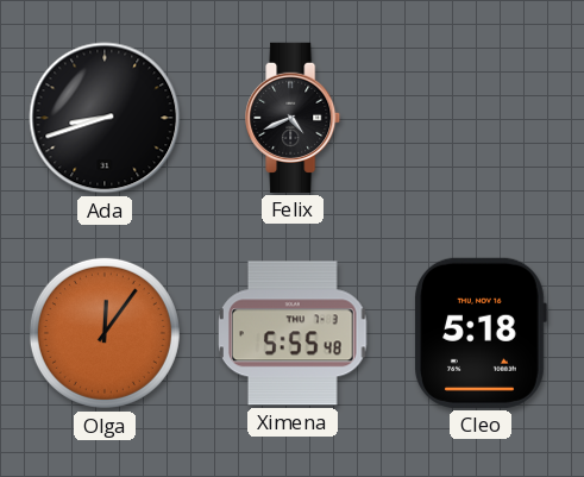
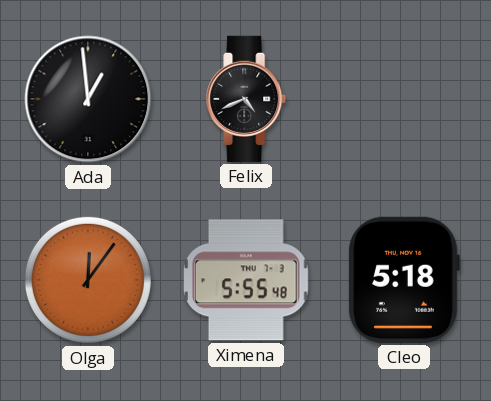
Ada: 8:42 -> 12:59 (88, 99)
